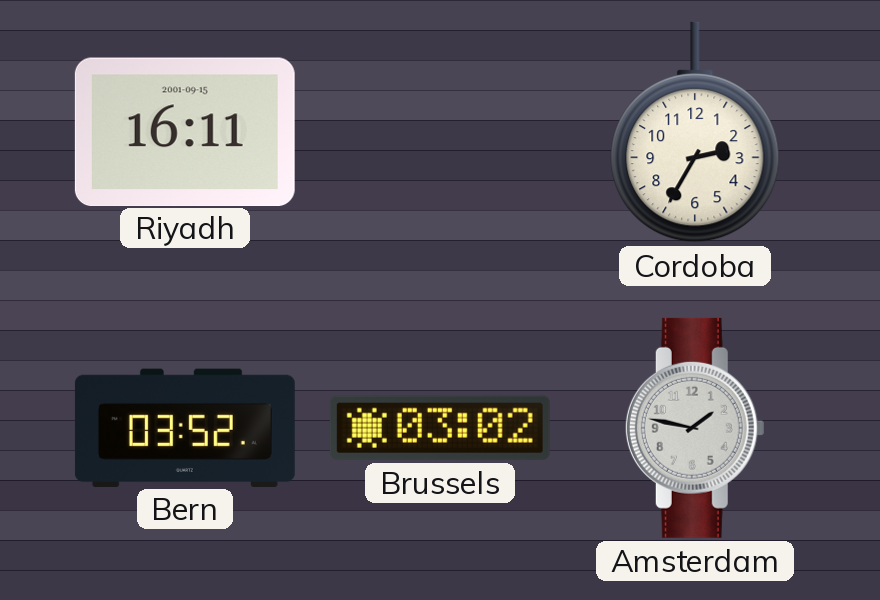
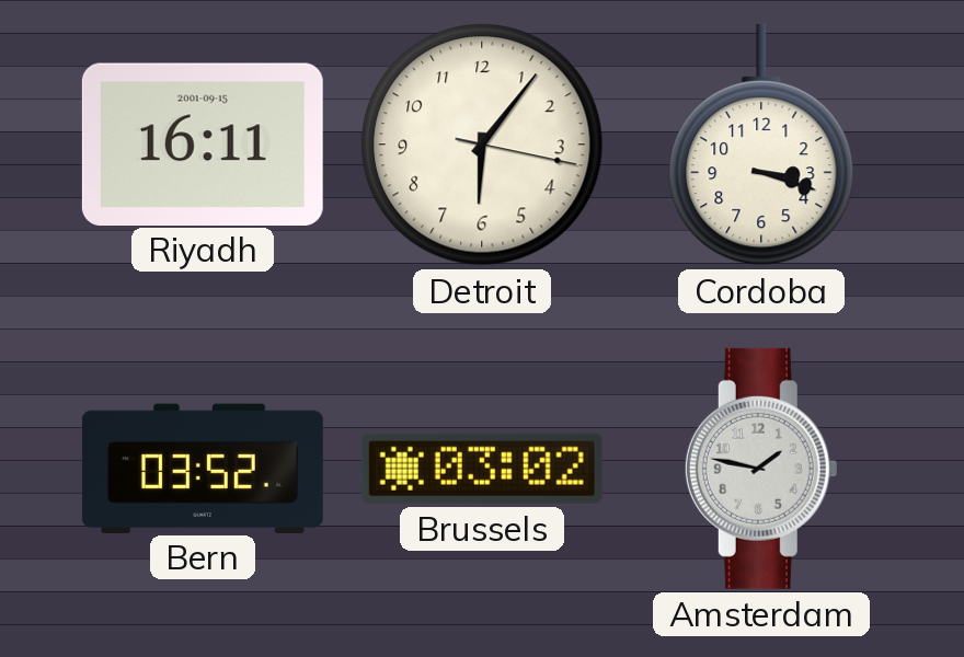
Detroit: none -> 6:06 (482, 145)
Cordoba: 2:35 -> 3:18 (761, 145)
